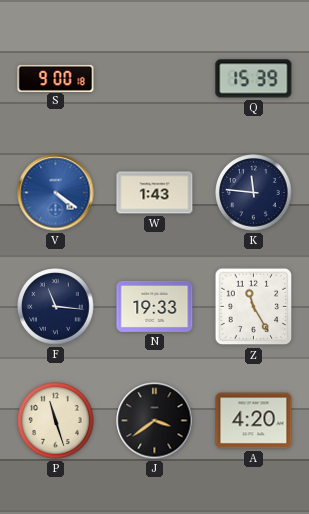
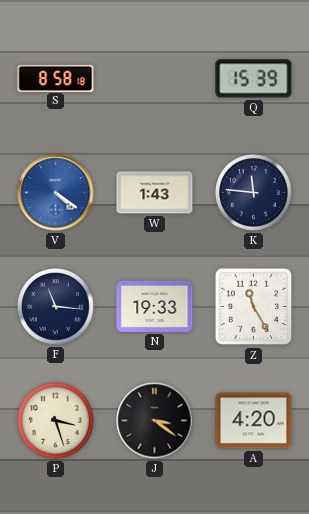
S: 9:00 -> 8:58 (56, 78)
P: 11:27 -> 3:27 (56, 421)
J: 3:39 -> 3:21 (155, 421)
